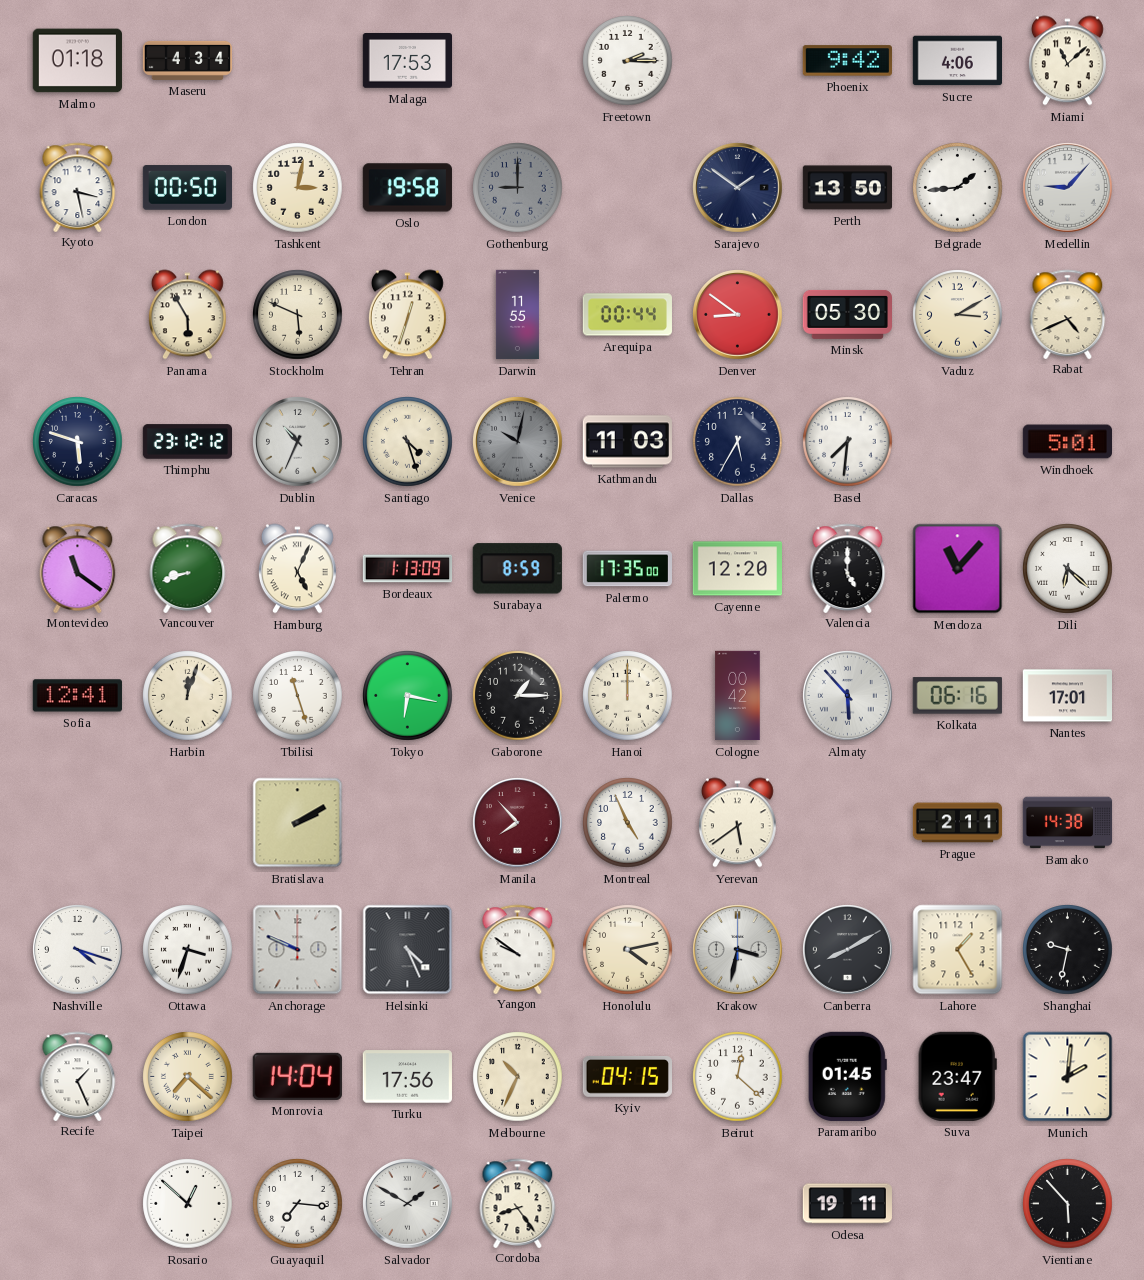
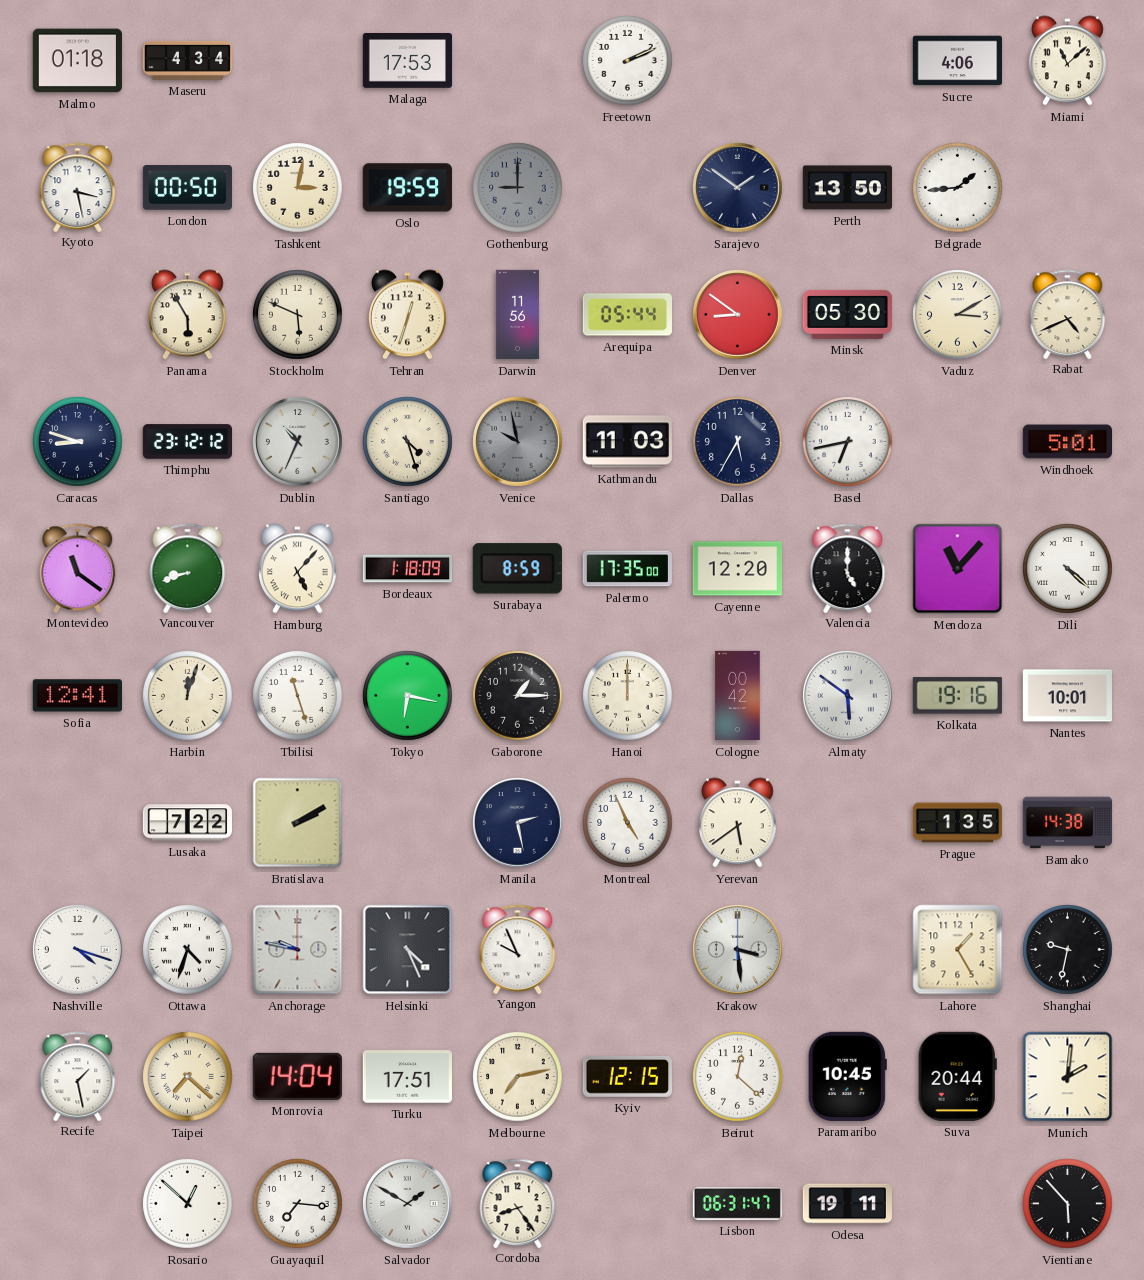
Freetown: 2:15 -> 2:11 (628, 61)
Phoenix: 9:42 -> none (847, 61)
Oslo: 19:58 -> 19:59 (407, 188)
Medellin: 9:07 -> none (1068, 188)
Darwin: 11:55 -> 11:56 (517, 315)
Arequipa: 00:44 -> 05:44 (627, 315)
Caracas: 5:48 -> 8:48 (78, 442)
Venice: 10:02 -> 9:58 (518, 442)
Basel: 7:31 -> 6:43 (848, 442)
Hamburg: 5:04 -> 5:07 (297, 569)
Bordeaux: 1:13 -> 1:18 (408, 569)
Dili: 6:22 -> 4:22 (1068, 569)
Almaty: 5:53 -> 5:51 (848, 696)
Kolkata: 06:16 -> 19:16 (957, 696)
Nantes: 17:01 -> 10:01 (1067, 696)
Lusaka: none -> 7:22 (187, 823)
Manila: 7:53 -> 2:28 (518, 823)
Manila dial: burgundy -> navy (518, 823)
Prague: 2:11 -> 1:35 (958, 823)
Ottawa: 3:33 -> 4:33 (188, 950)
Anchorage: 9:49 -> 9:47 (298, 950)
Yangon: 9:51 -> 9:56 (518, 949)
Honolulu: 4:13 -> none (628, 950)
Krakow: 3:32 -> 3:29 (738, 950)
Canberra: 8:10 -> none (848, 950)
Recife: 1:26 -> 1:28 (78, 1076)
Turku: 17:56 -> 17:51 (407, 1077)
Melbourne: 10:34 -> 7:13 (518, 1077)
Kyiv: 04:15 -> 12:15 (627, 1077)
Paramaribo: 01:45 -> 10:45 (847, 1076)
Suva: 23:47 -> 20:44 (957, 1076)
Lisbon: none -> 06:31 (737, 1203)
